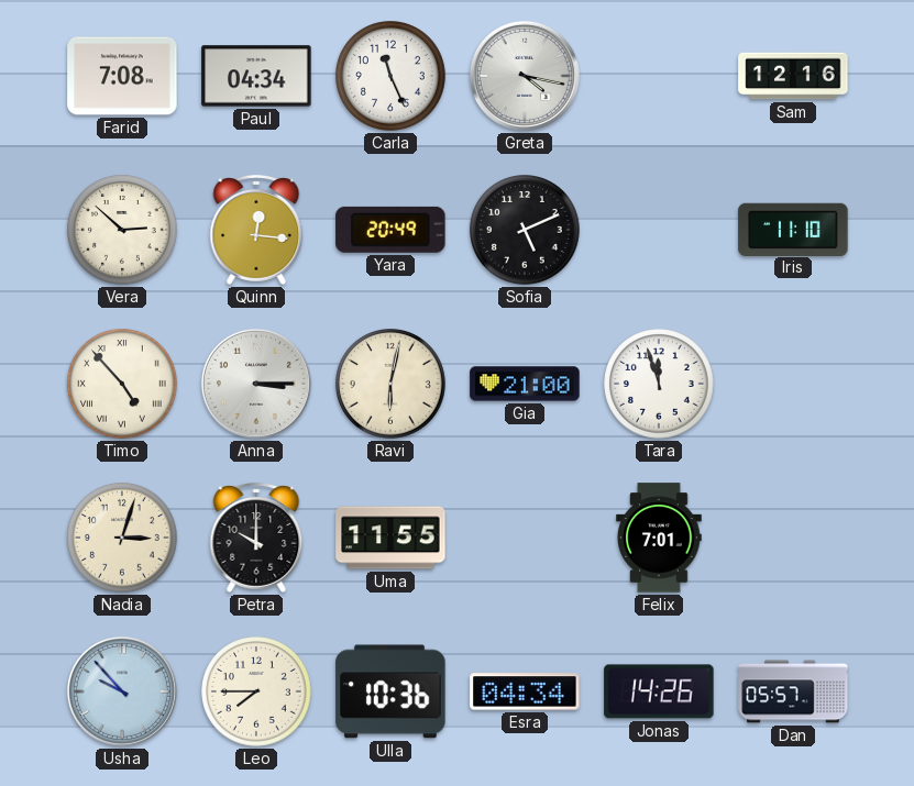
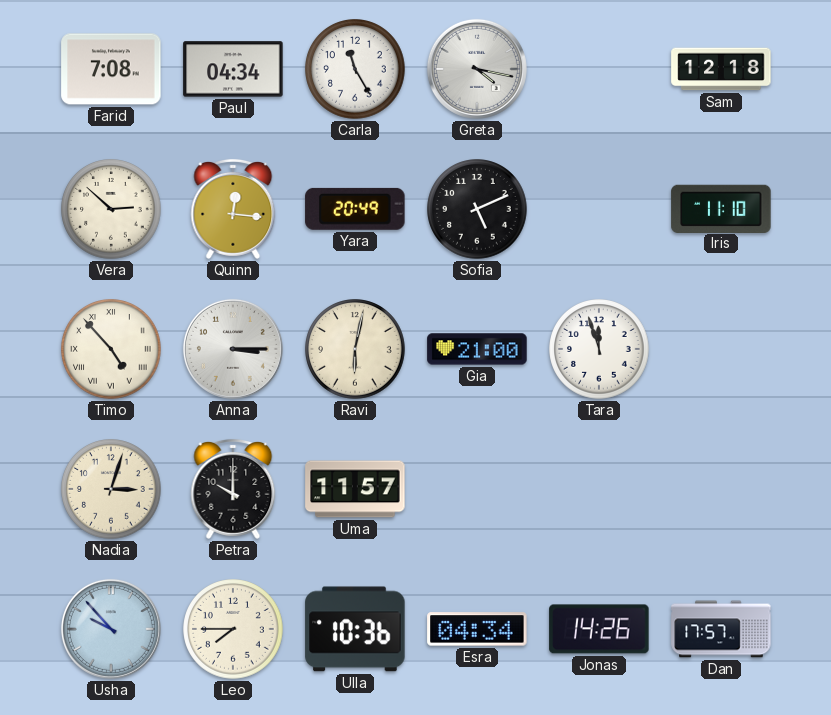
Carla: 11:26 -> 11:25 (355, 69)
Sam: 12:16 -> 12:18 (721, 69)
Uma: 11:55 -> 11:57 (355, 489)
Felix: 7:01 -> none (659, 538)
Dan: 05:57 -> 17:57 (721, 629)
